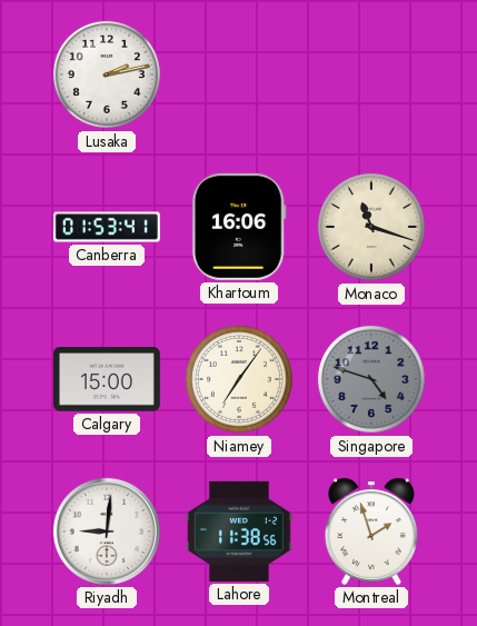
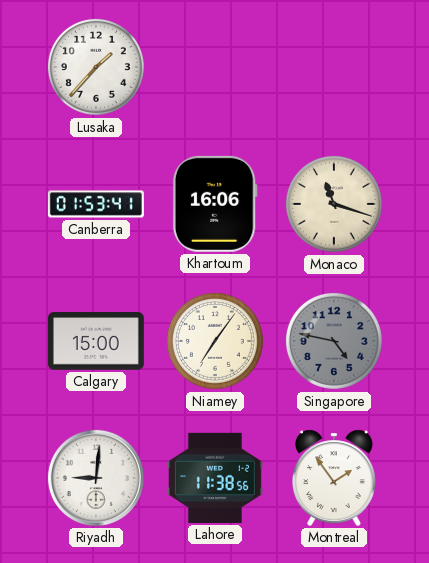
Lusaka: 2:13 -> 1:37 (96, 67)
Singapore: 4:48 -> 4:47 (334, 341)
Montreal: 1:57 -> 1:54 (335, 478)
